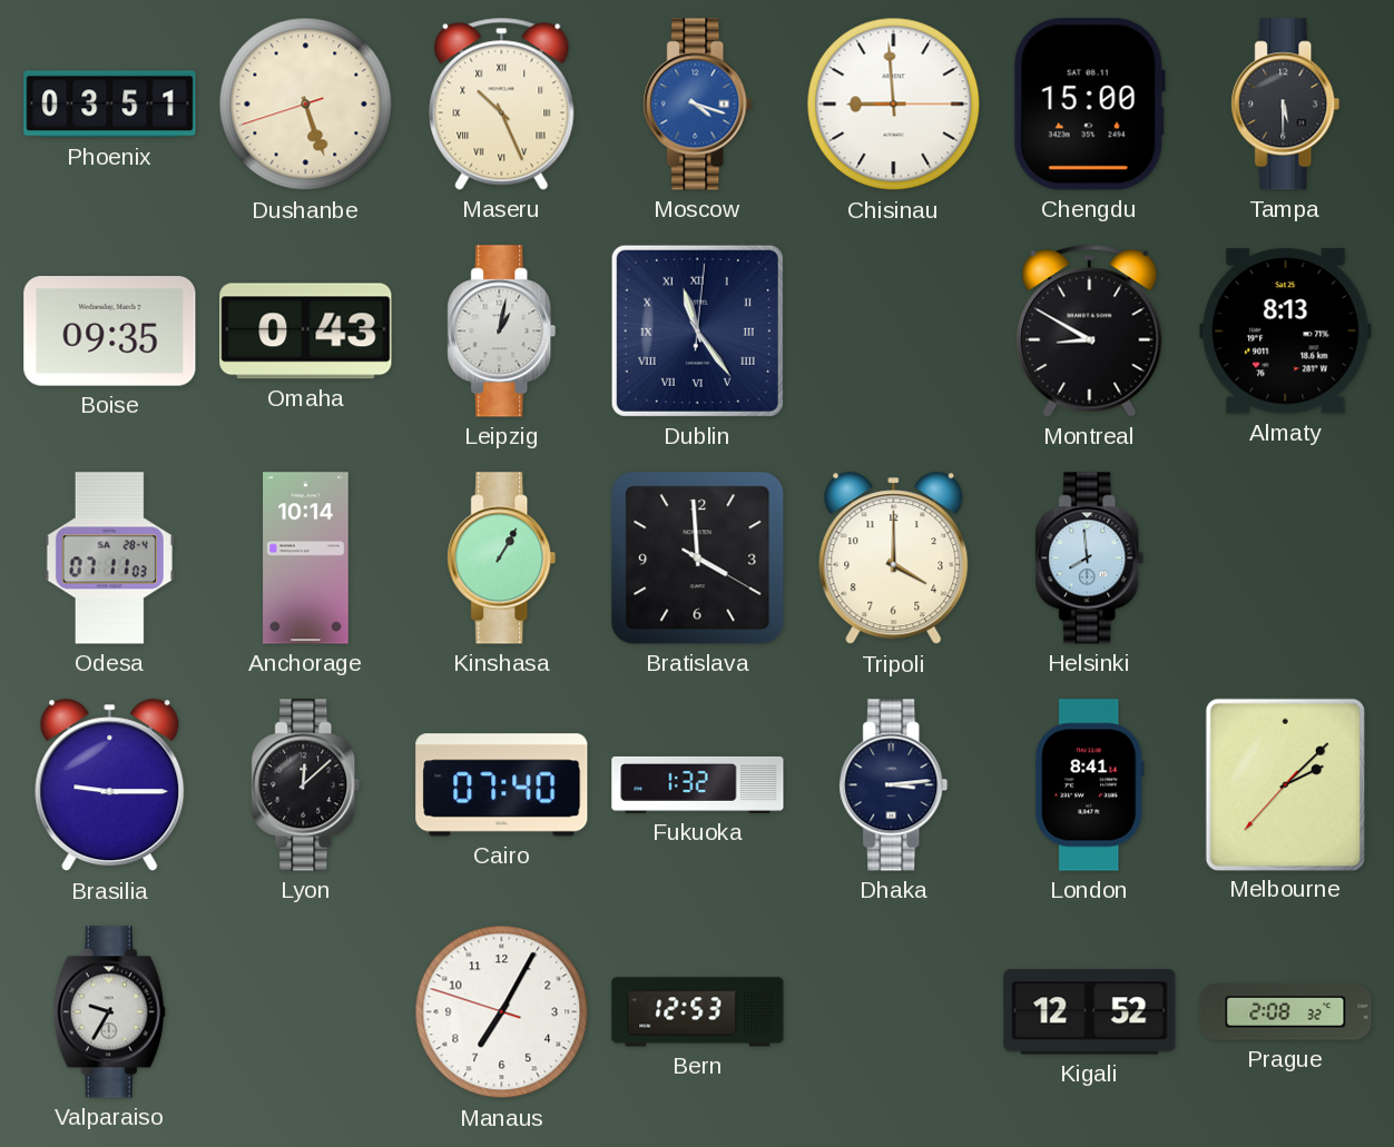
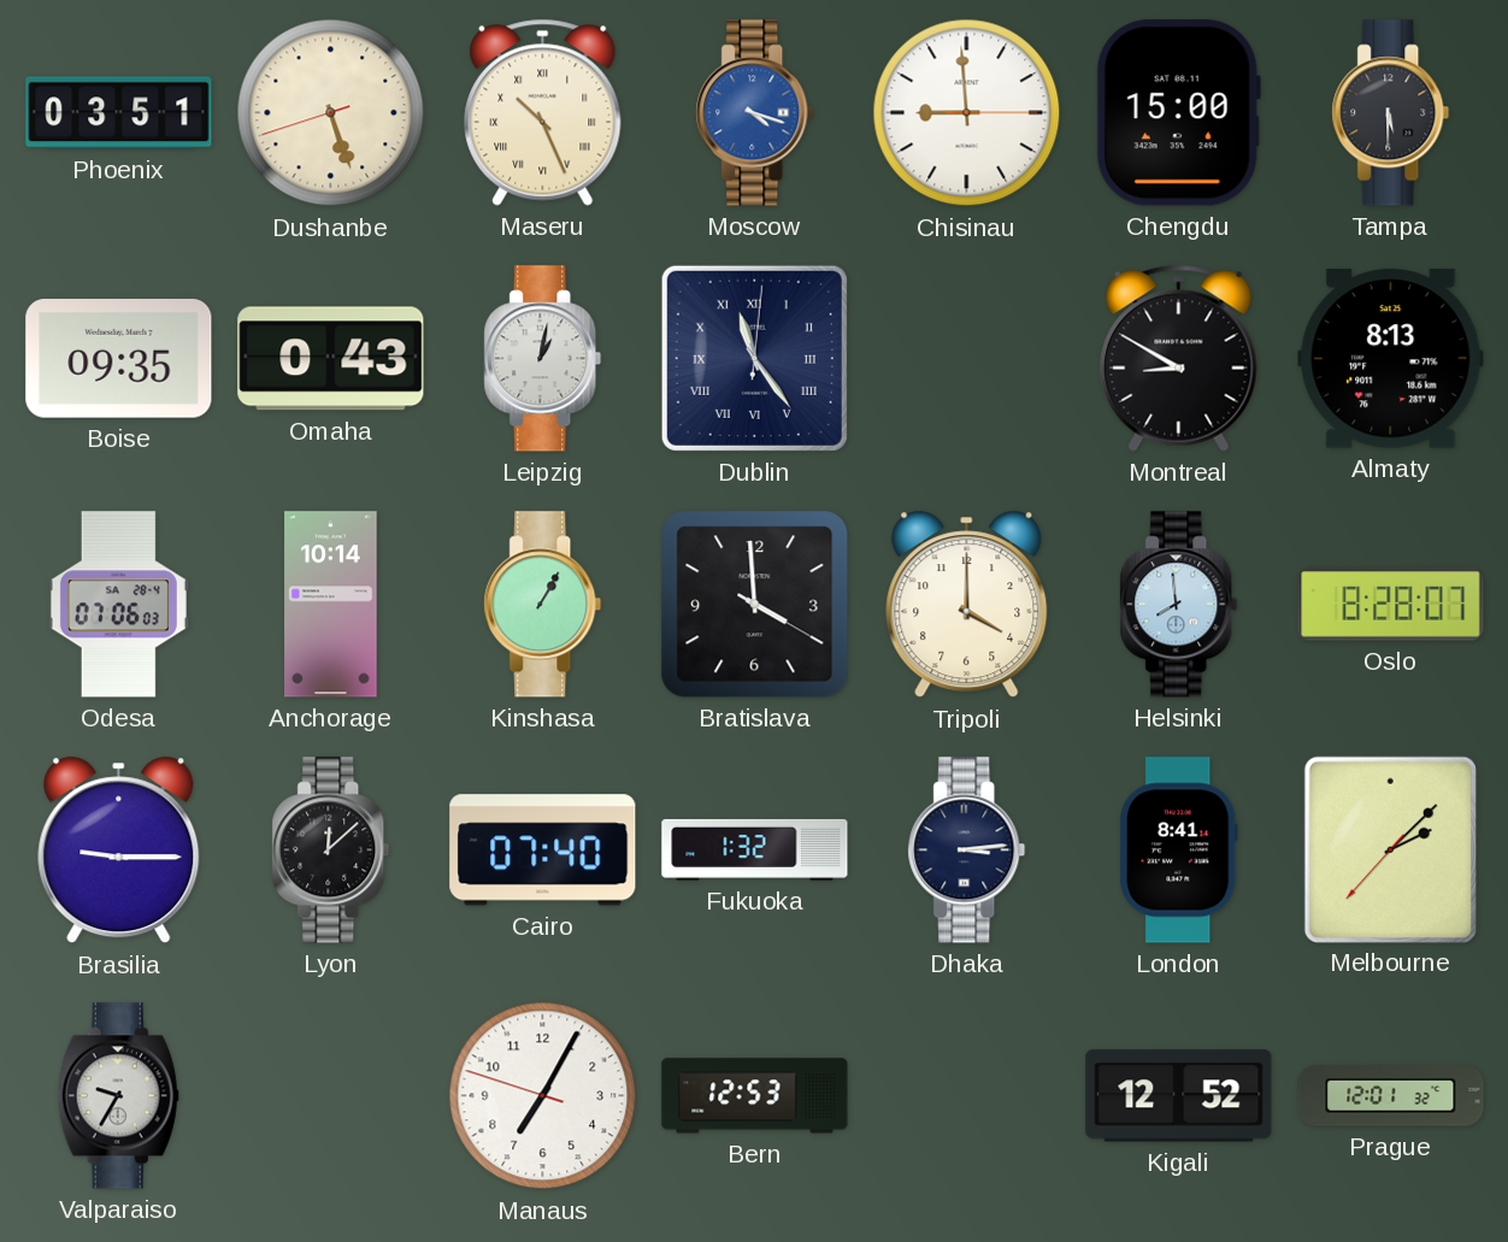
Odesa: 07:11 -> 07:06 (118, 605)
Oslo: none -> 8:28 (1391, 605)
Prague: 2:08 -> 12:01 (1391, 1096)
